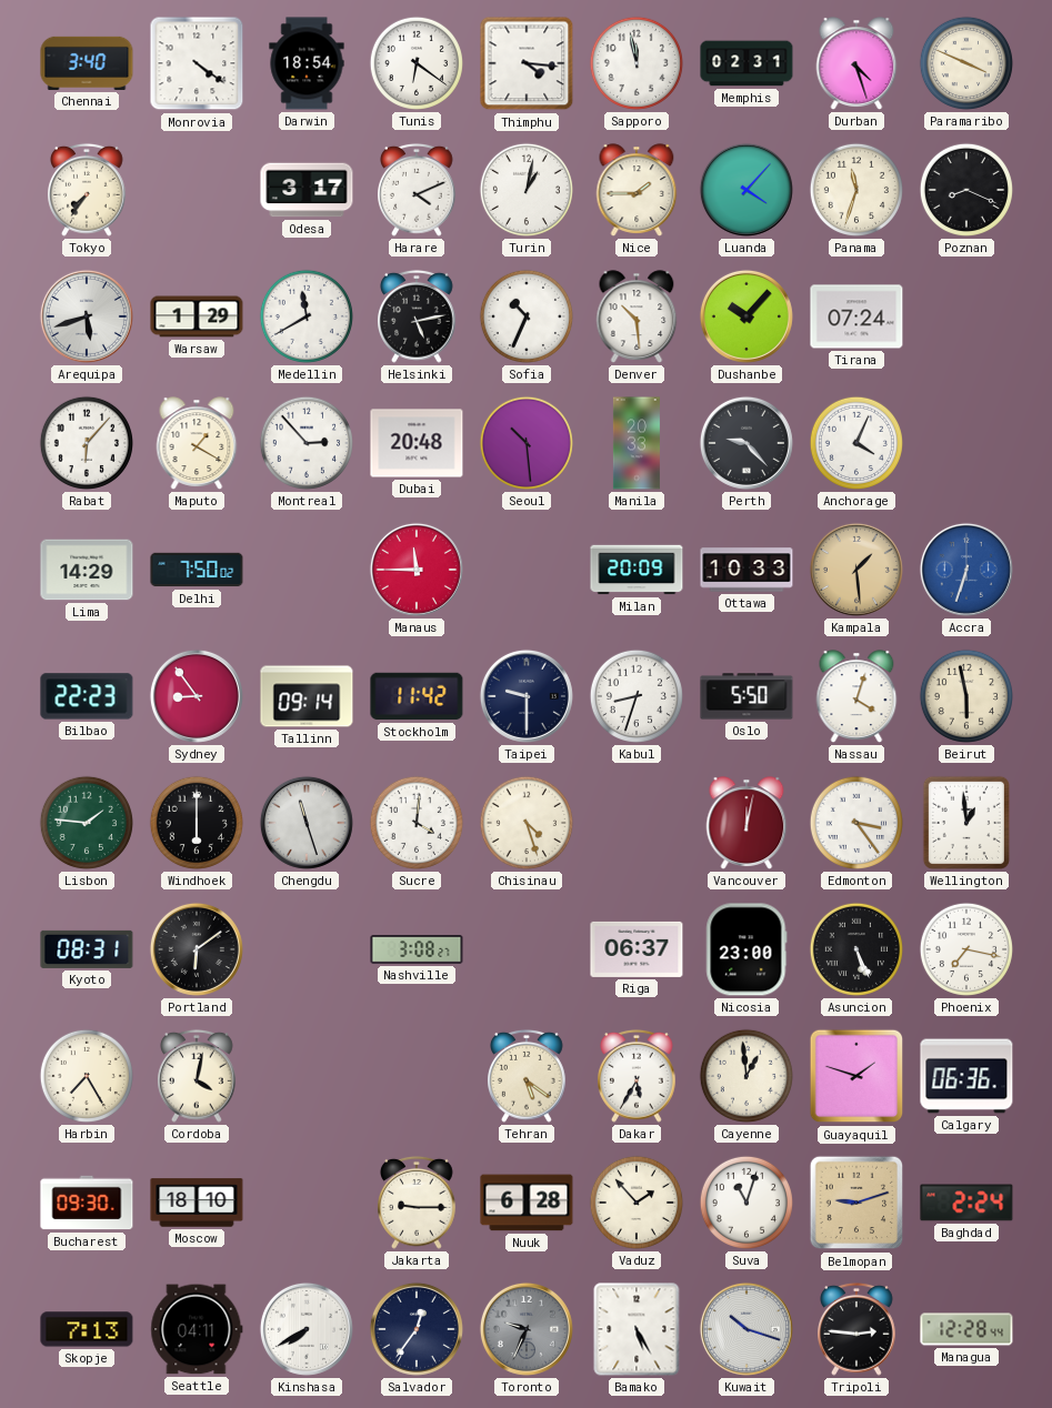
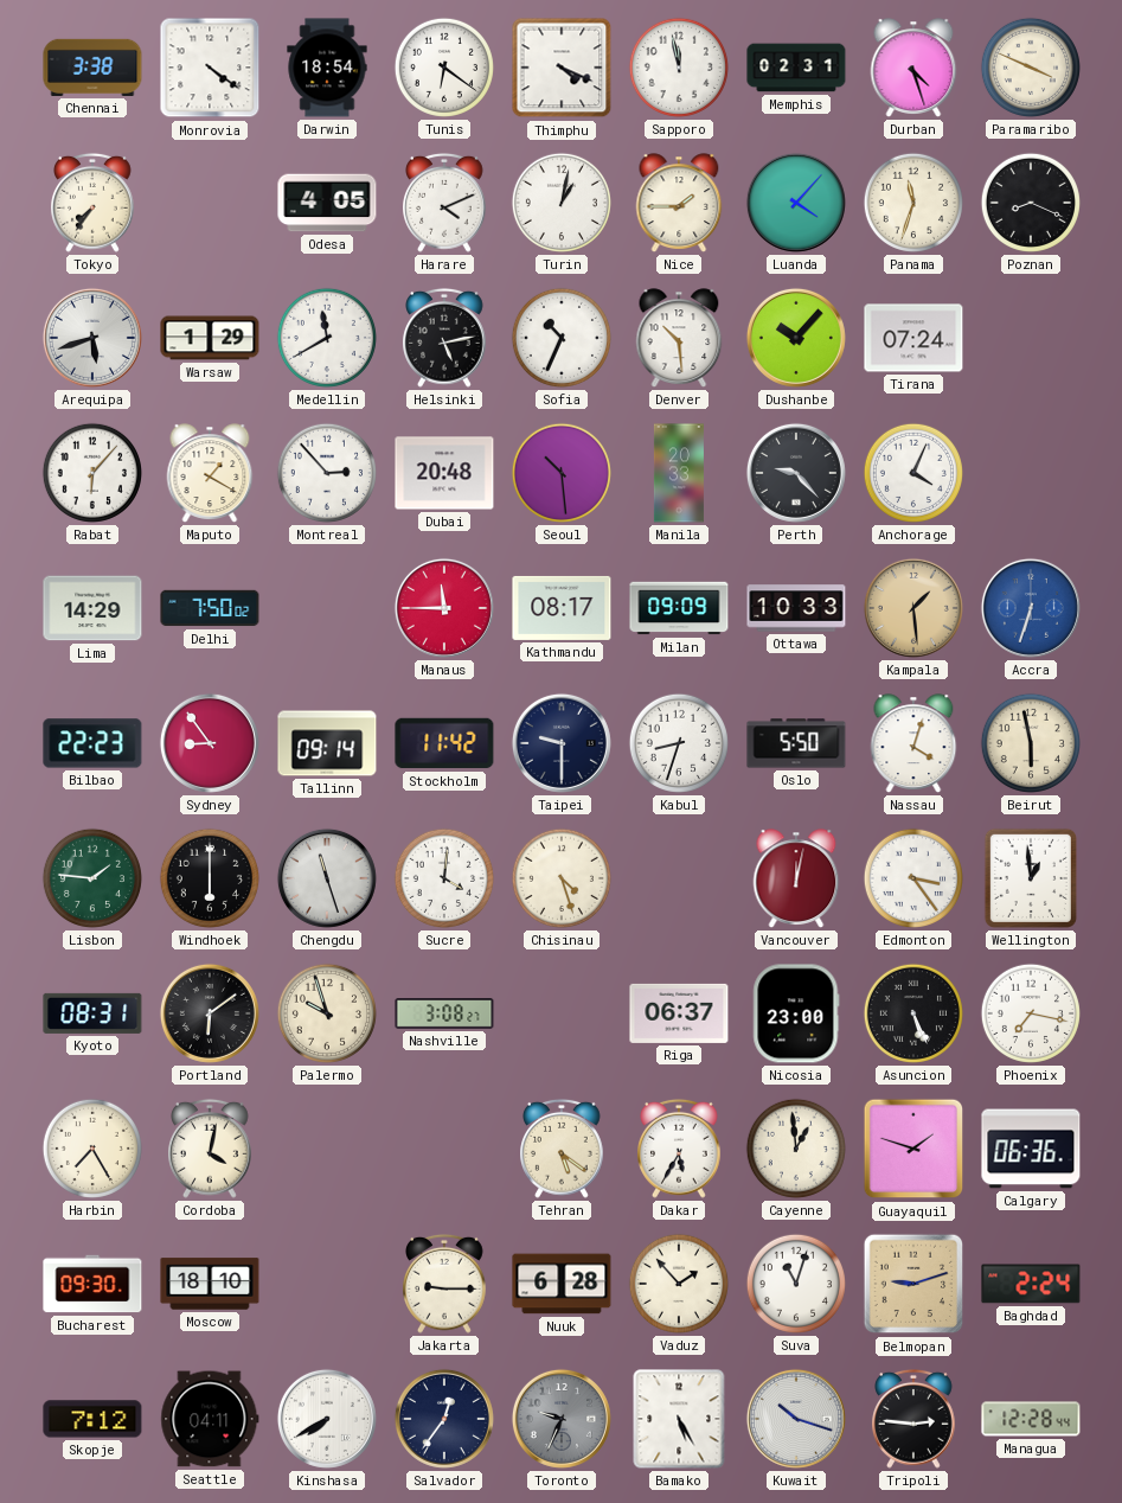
Chennai: 3:40 -> 3:38 (92, 68)
Thimphu: 4:16 -> 4:19 (562, 68)
Odesa: 3:17 -> 4:05 (327, 203)
Kathmandu: none -> 08:17 (562, 608)
Milan: 20:09 -> 09:09 (679, 608)
Palermo: none -> 9:57 (327, 1013)
Skopje: 7:13 -> 7:12 (92, 1419)
